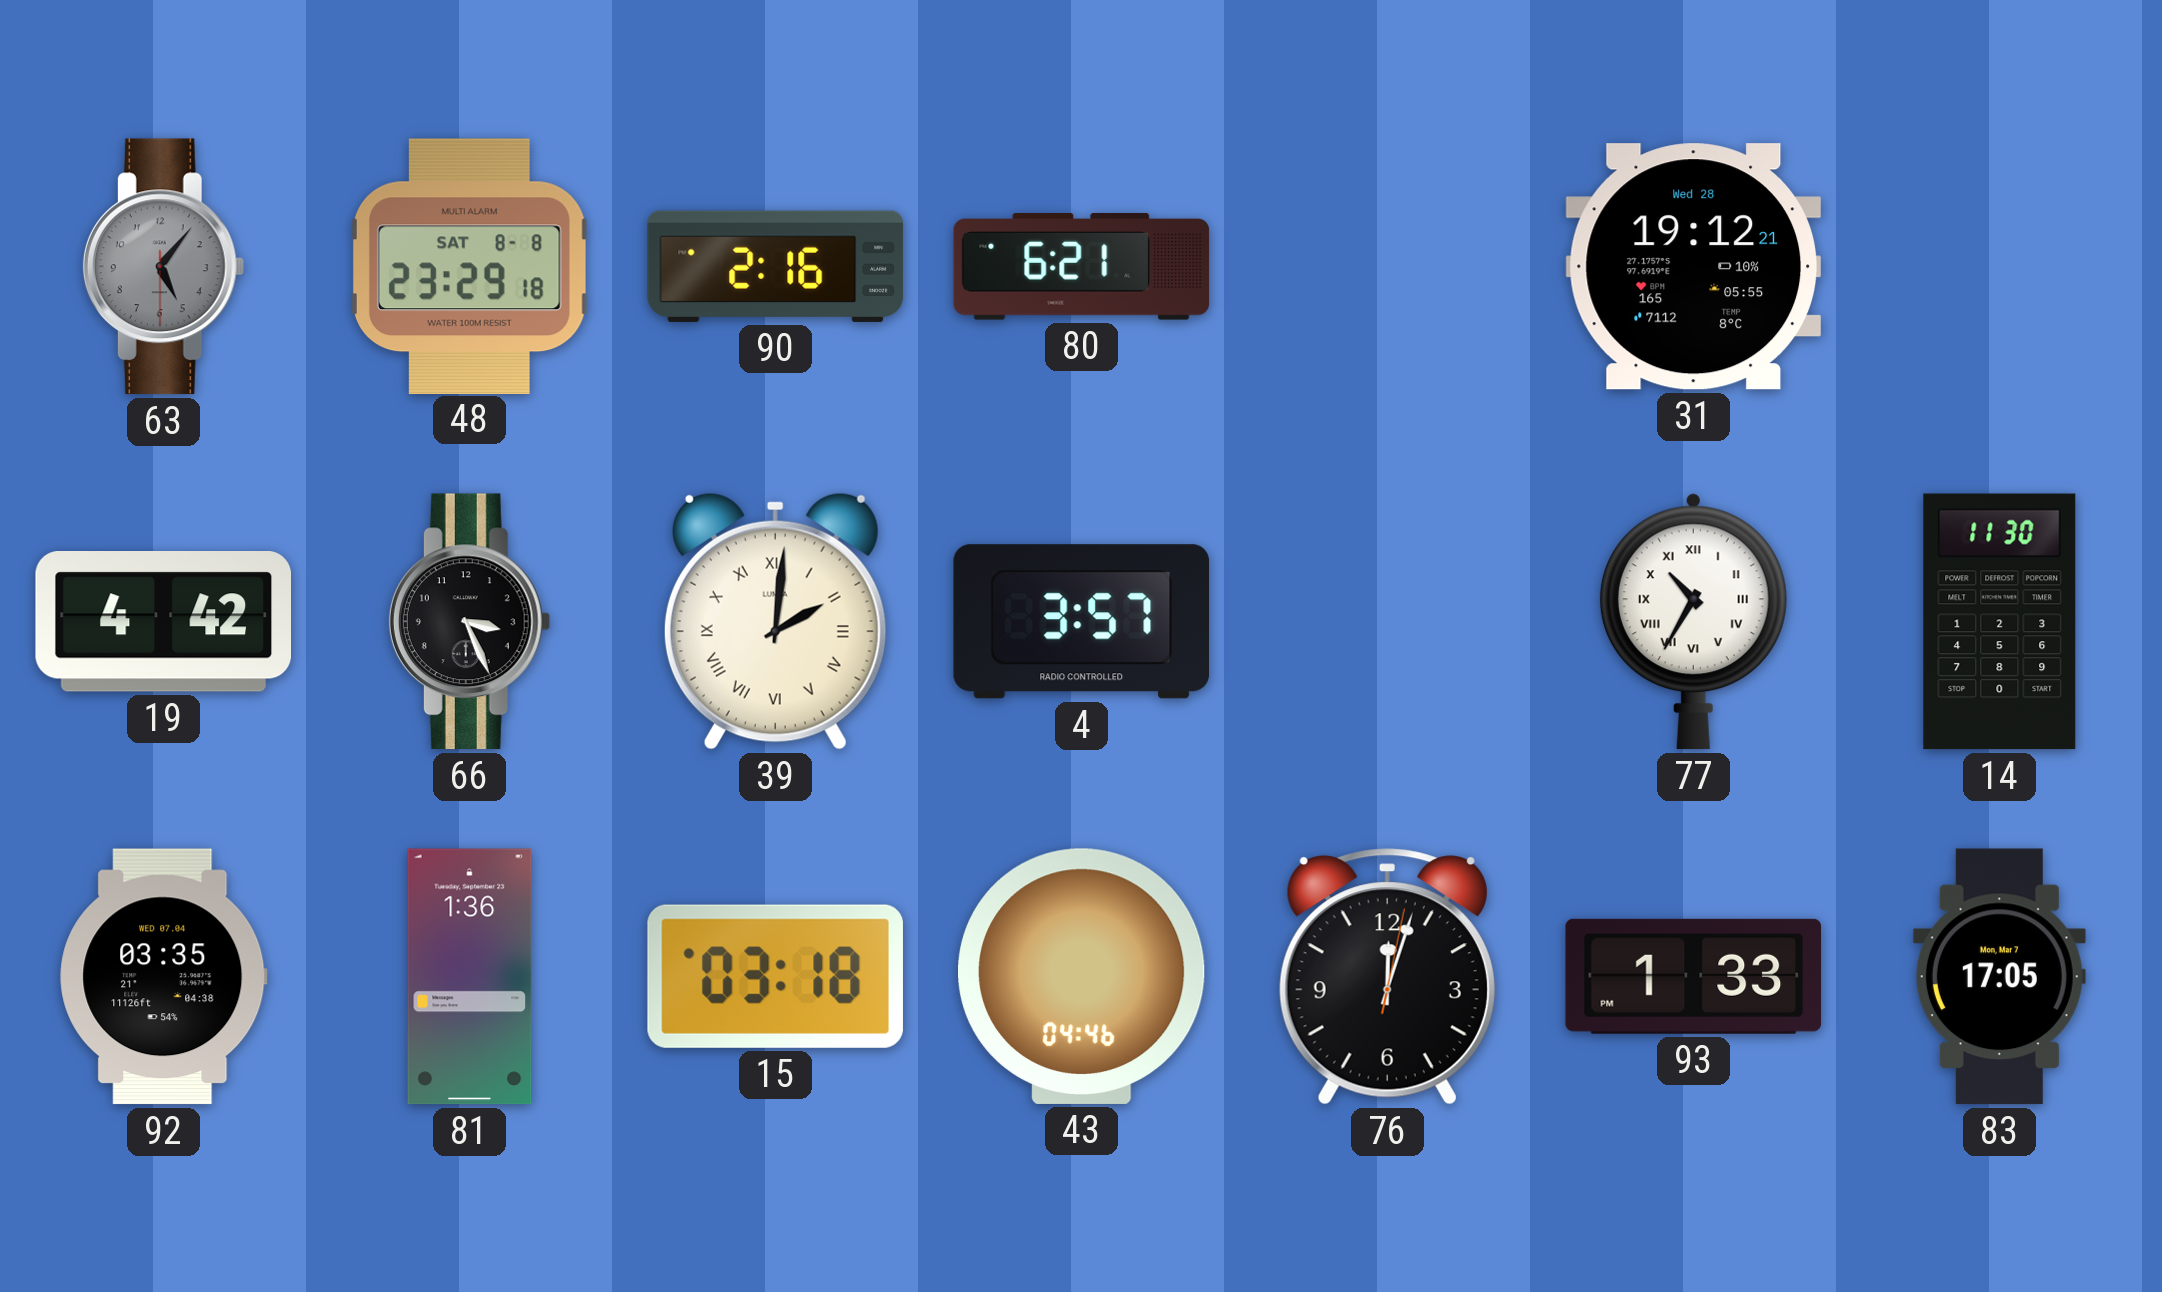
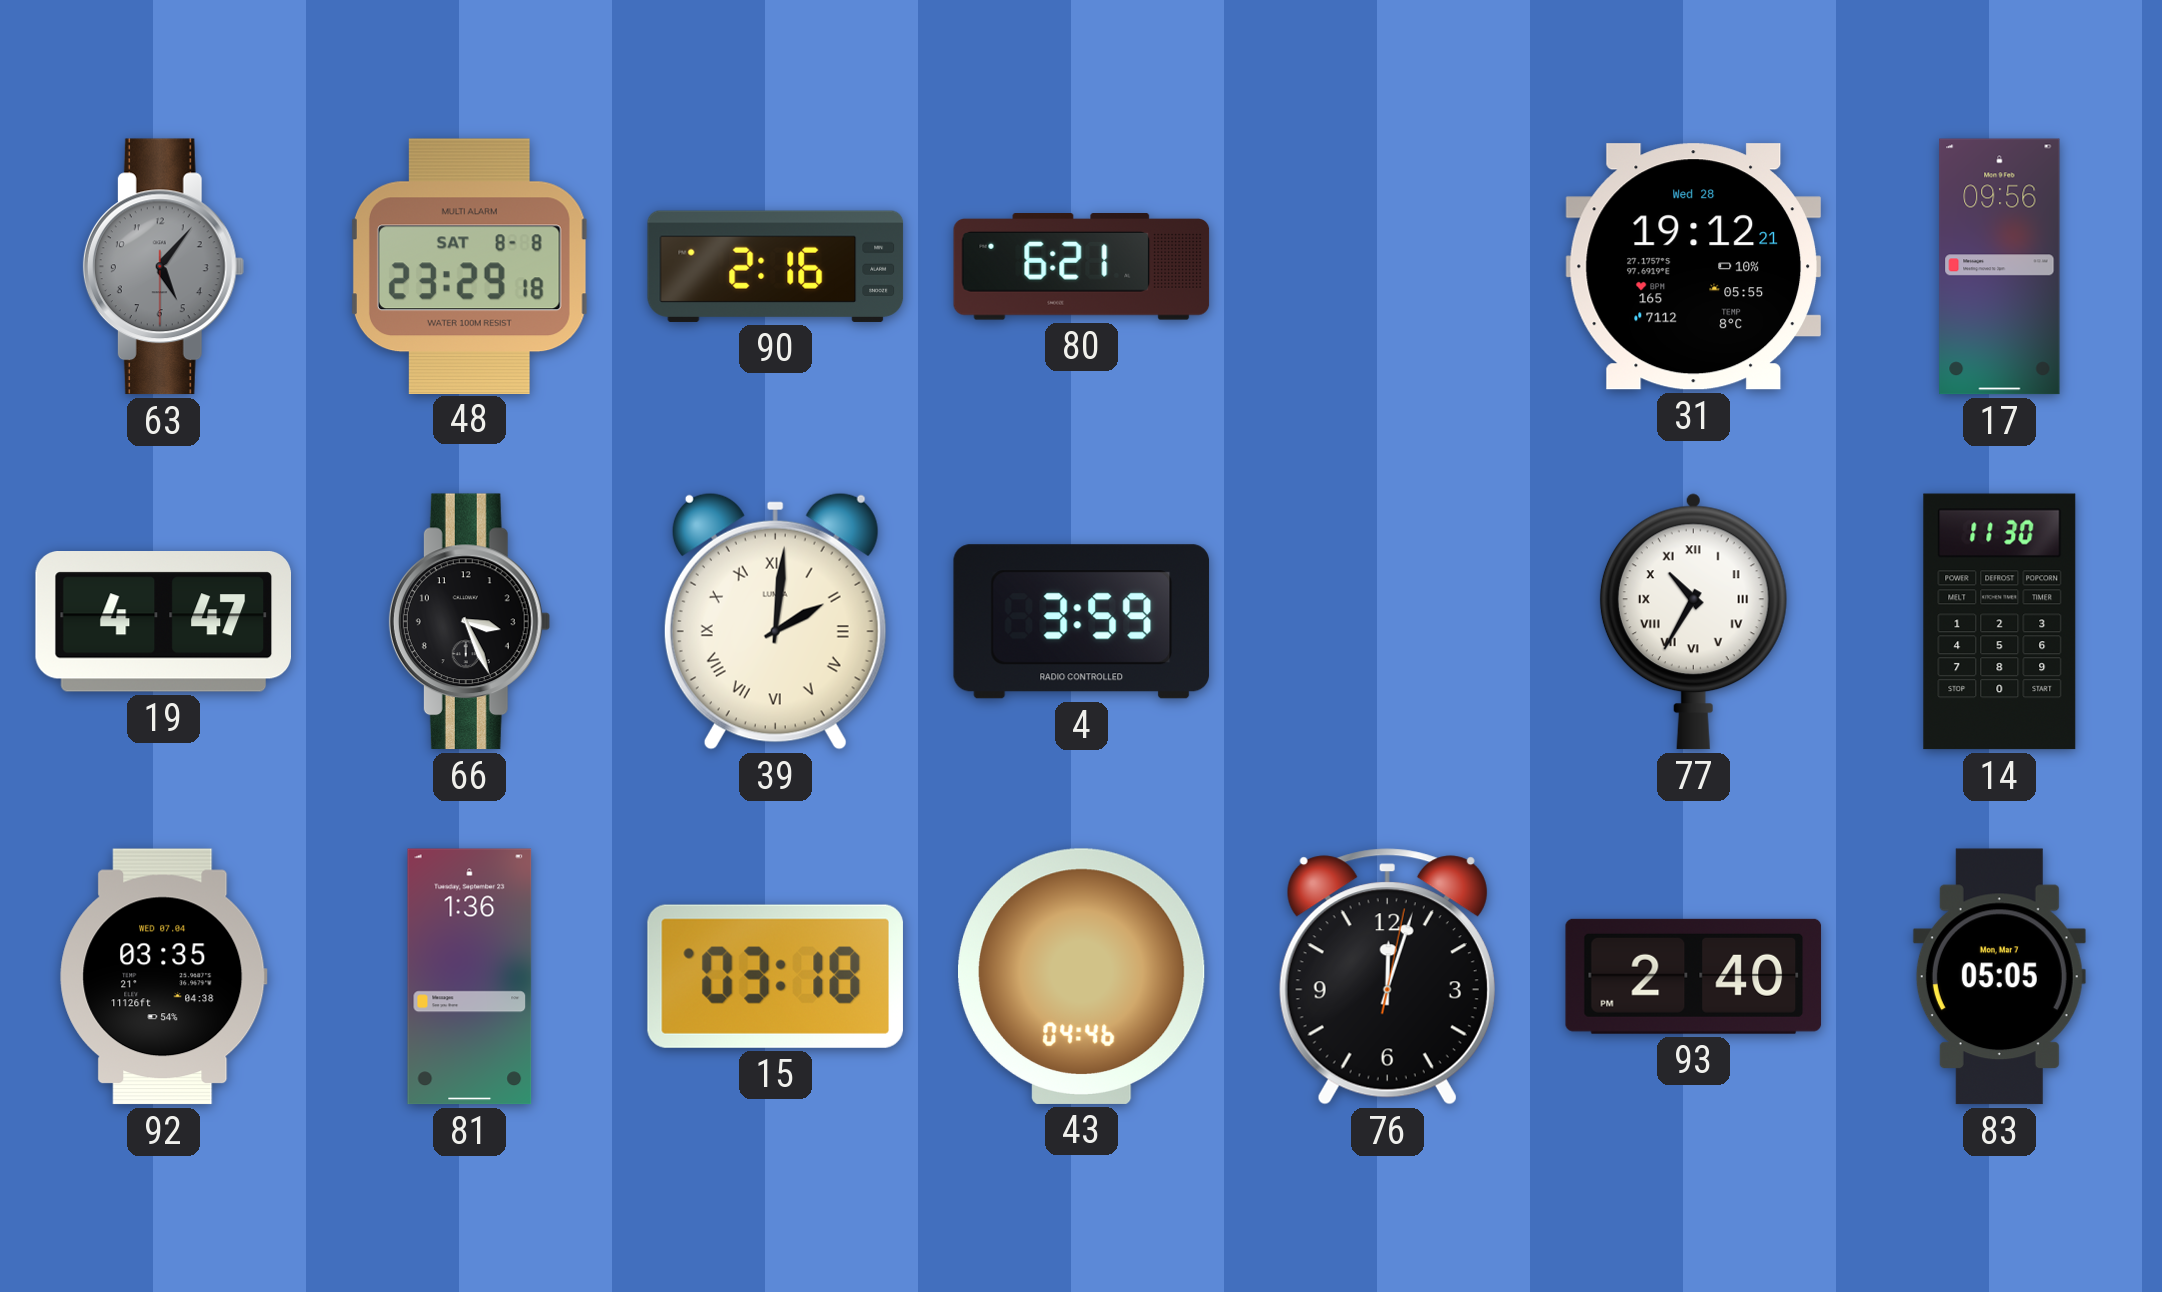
17: none -> 09:56 (2000, 267)
19: 4:42 -> 4:47 (163, 622)
4: 3:57 -> 3:59 (1082, 622)
93: 1:33 -> 2:40 (1694, 976)
83: 17:05 -> 05:05 (1999, 977)
